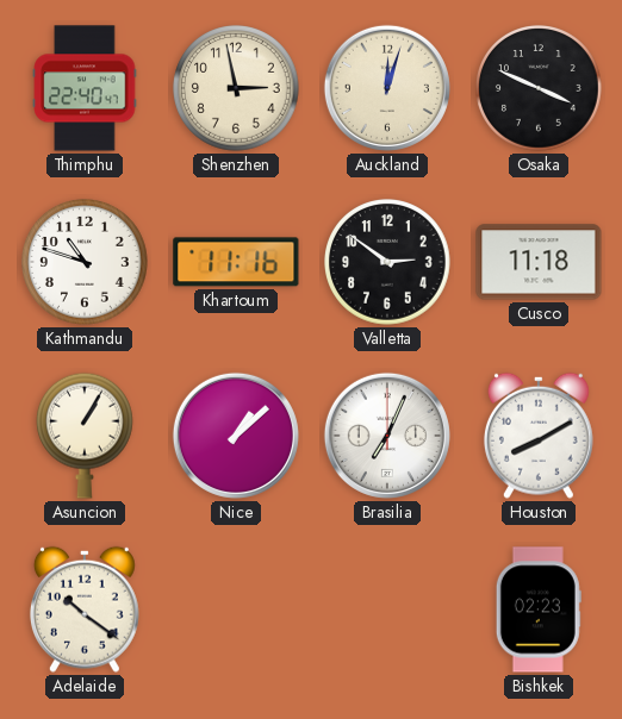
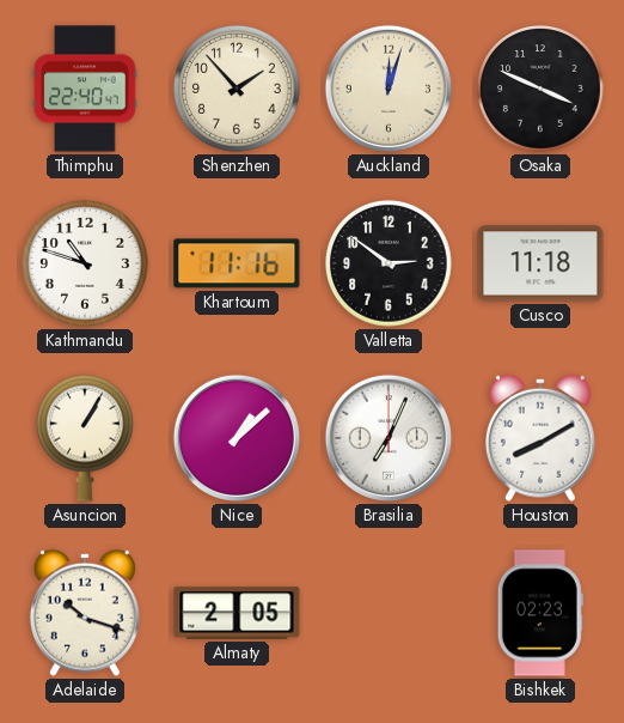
Shenzhen: 2:58 -> 1:53 (238, 90)
Adelaide: 10:21 -> 10:18 (85, 613)
Almaty: none -> 2:05 (237, 613)
